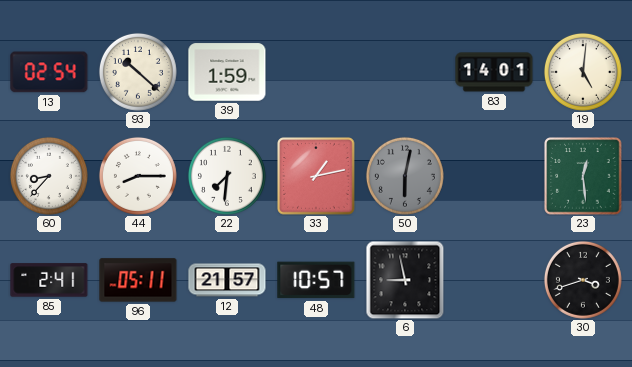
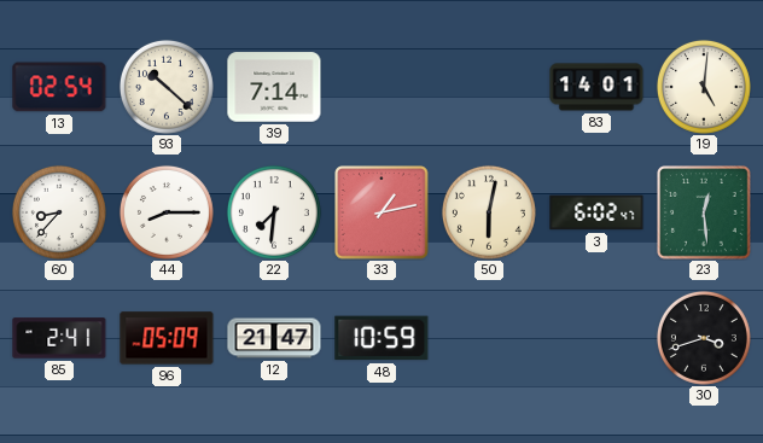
39: 1:59 -> 7:14 (274, 87)
50 dial: grey -> cream (489, 212)
3: none -> 6:02 (596, 212)
96: 05:11 -> 05:09 (167, 338)
12: 21:57 -> 21:47 (274, 338)
48: 10:57 -> 10:59 (381, 338)
6: 8:58 -> none (405, 280)
